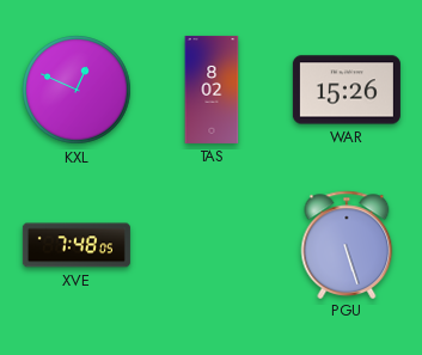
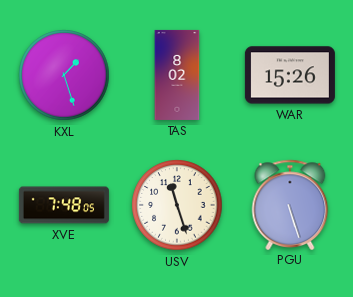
KXL: 12:49 -> 1:27 (64, 75)
USV: none -> 11:27 (177, 205)
